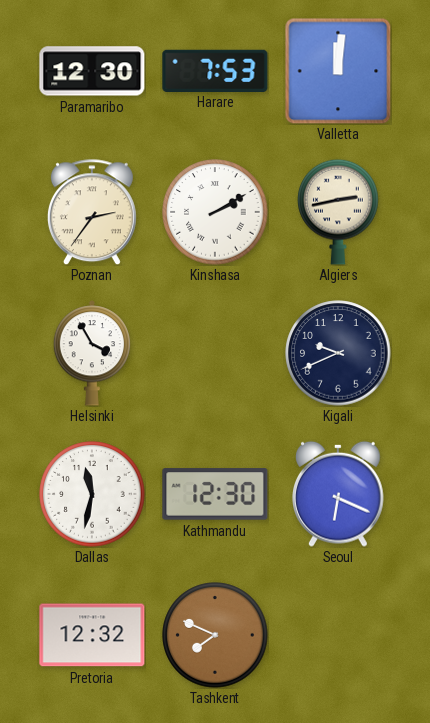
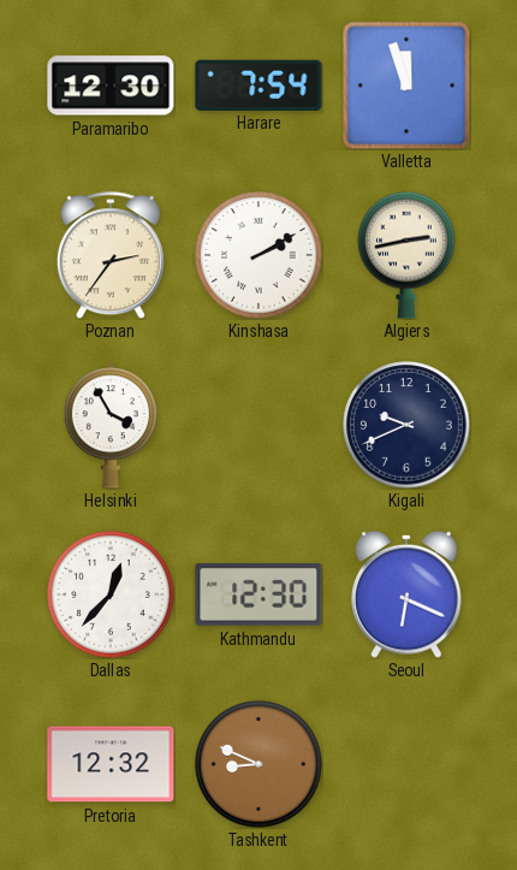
Harare: 7:53 -> 7:54 (258, 84)
Valletta: 12:01 -> 11:57 (406, 85)
Dallas: 11:32 -> 12:37 (111, 594)
Tashkent: 7:49 -> 8:49 (258, 764)
